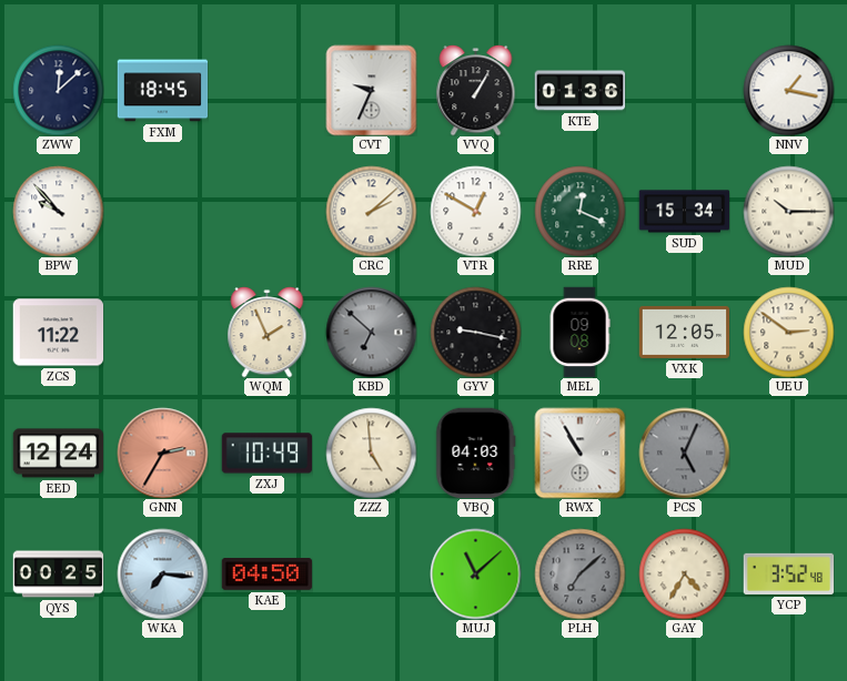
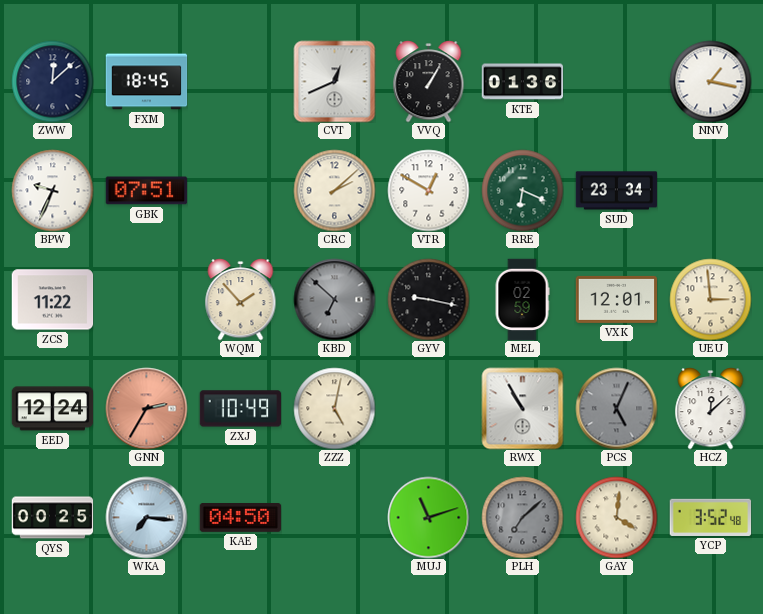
CVT: 9:34 -> 12:41 (334, 81)
BPW: 9:53 -> 9:34 (52, 190)
GBK: none -> 07:51 (146, 191)
RRE: 12:19 -> 6:19 (522, 190)
SUD: 15:34 -> 23:34 (616, 191)
MUD: 10:15 -> none (788, 211)
WQM: 1:56 -> 1:53 (241, 299)
MEL: 09:08 -> 02:59 (522, 299)
VXK: 12:05 -> 12:01 (616, 299)
UEU: 2:51 -> 2:59 (710, 299)
ZZZ: 4:59 -> 5:02 (334, 408)
VBQ: 04:03 -> none (476, 453)
HCZ: none -> 12:08 (711, 408)
MUJ: 11:08 -> 11:12 (428, 517)
GAY: 4:35 -> 4:01 (616, 517)
